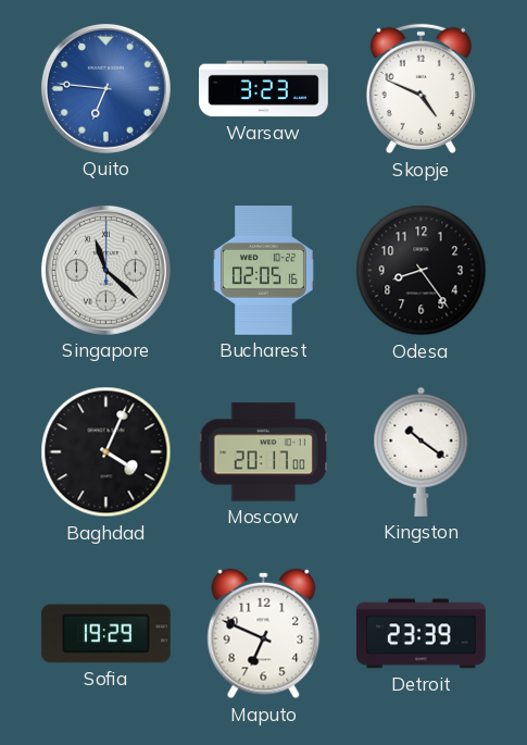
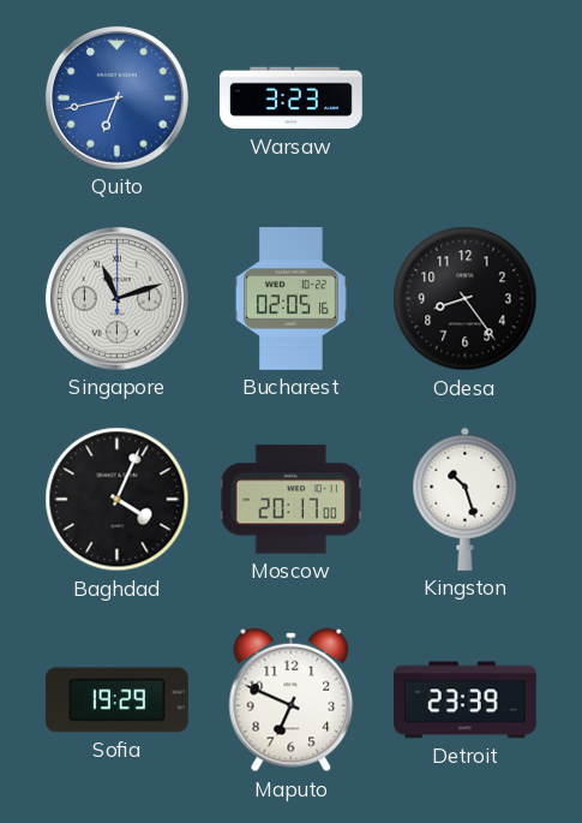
Quito: 6:46 -> 6:43 (116, 97)
Skopje: 4:49 -> none (421, 89)
Singapore: 11:22 -> 11:12 (116, 298)
Kingston: 10:21 -> 10:27 (466, 499)
